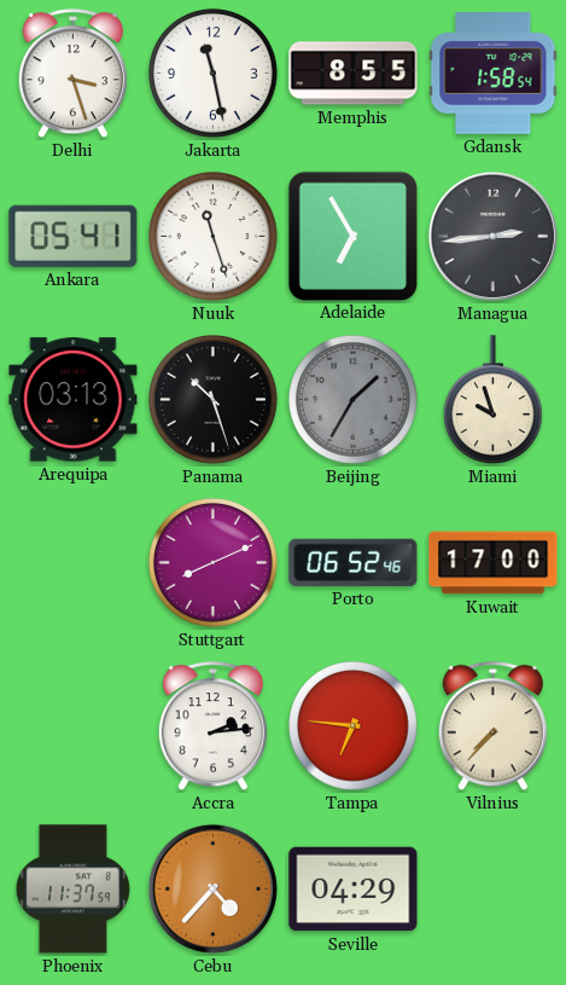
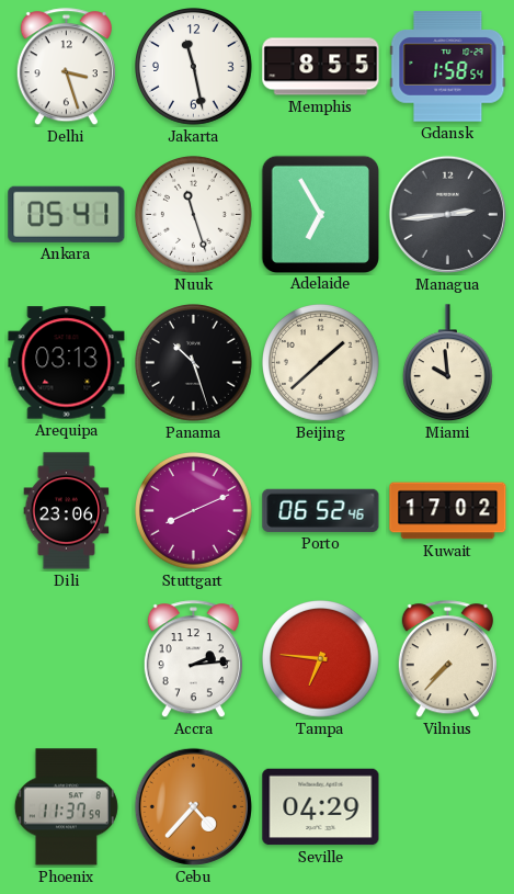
Beijing: 1:35 -> 1:38 (321, 363)
Beijing dial: grey -> cream (321, 363)
Miami: 9:57 -> 9:59 (447, 363)
Dili: none -> 23:06 (67, 511)
Kuwait: 17:00 -> 17:02 (448, 511)
